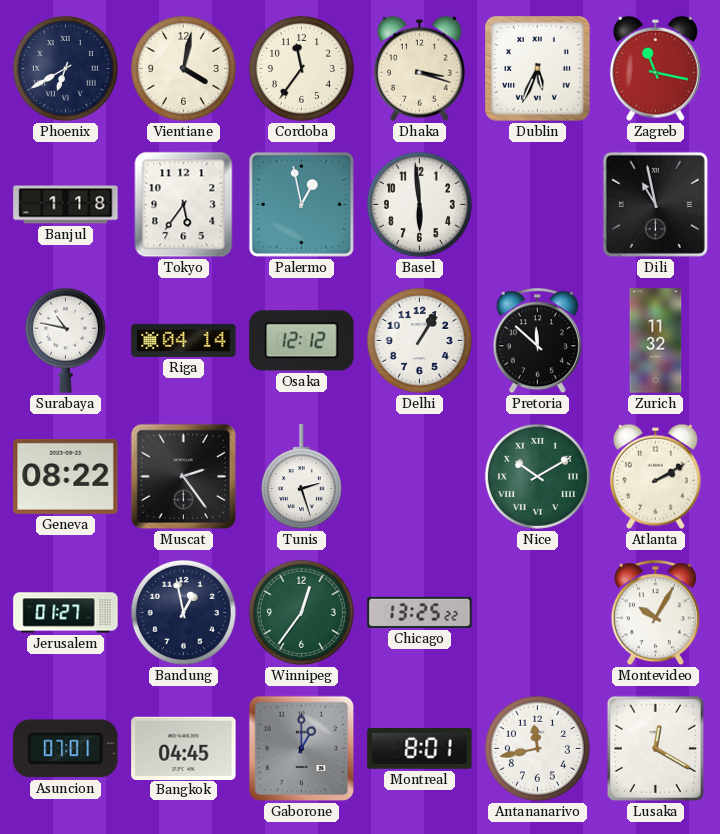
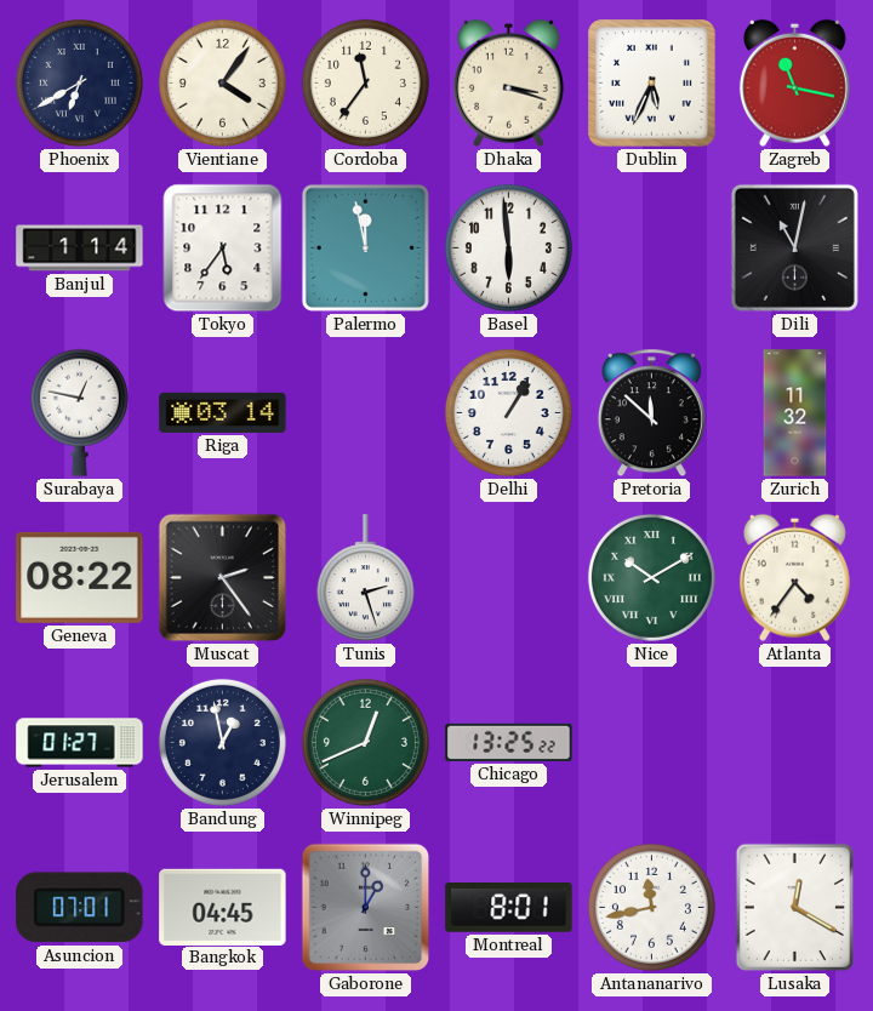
Vientiane: 4:02 -> 4:06 (222, 82)
Banjul: 1:18 -> 1:14 (80, 249)
Palermo: 12:58 -> 11:58 (365, 247)
Dili: 10:58 -> 11:02 (794, 247)
Surabaya: 10:47 -> 12:47 (79, 412)
Riga: 04:14 -> 03:14 (223, 412)
Osaka: 12:12 -> none (302, 341)
Atlanta: 2:10 -> 4:36 (794, 577)
Winnipeg: 12:36 -> 12:41 (365, 742)
Montevideo: 10:05 -> none (655, 613)
